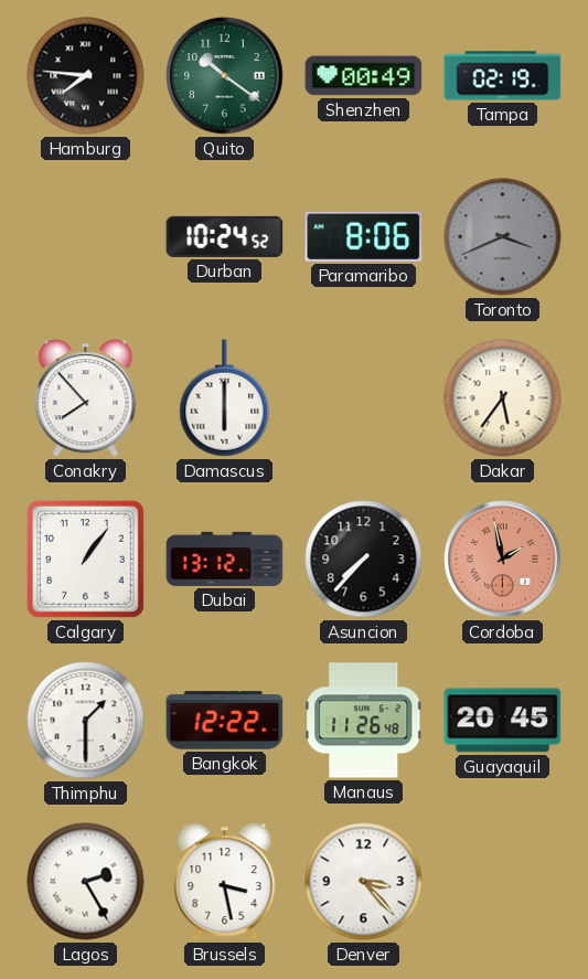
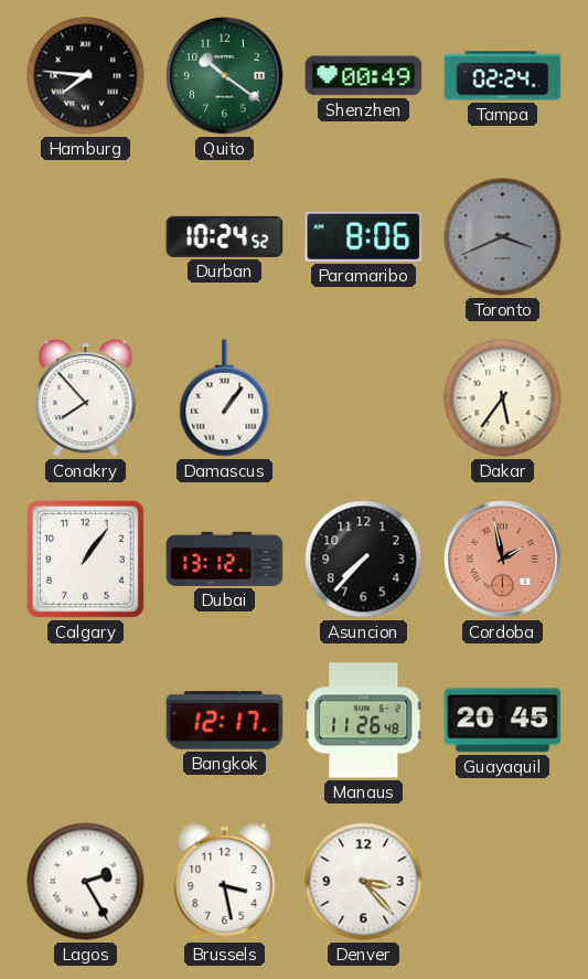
Tampa: 02:19 -> 02:24 (503, 76)
Damascus: 6:00 -> 1:06 (225, 398)
Thimphu: 1:30 -> none (86, 721)
Bangkok: 12:22 -> 12:17 (225, 721)
